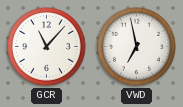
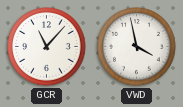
VWD: 6:58 -> 3:58 (137, 47)
